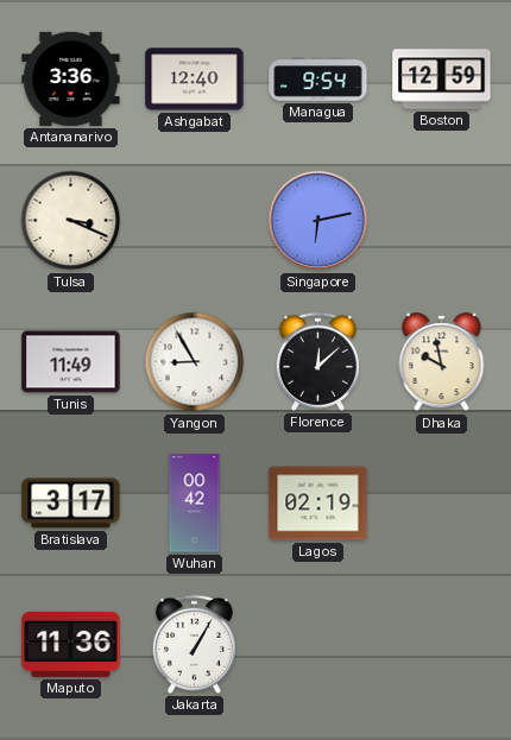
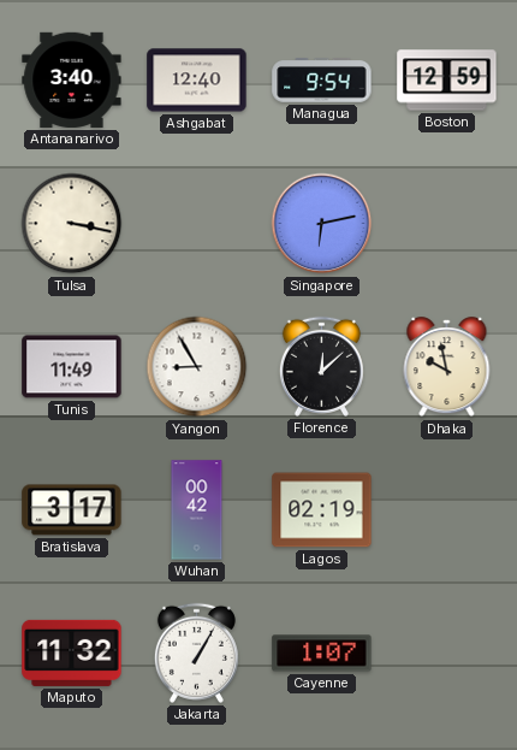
Antananarivo: 3:36 -> 3:40 (72, 79)
Tulsa: 3:19 -> 3:17 (72, 224)
Maputo: 11:36 -> 11:32 (72, 652)
Cayenne: none -> 1:07 (322, 654)
